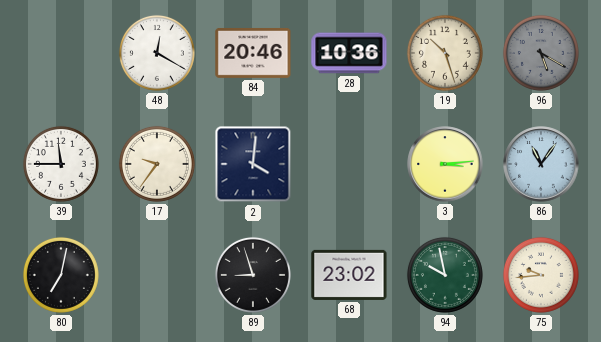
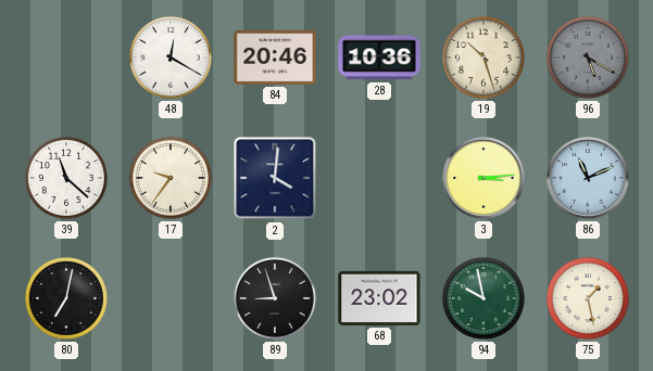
39: 11:45 -> 11:22 (66, 178)
86: 11:06 -> 11:11 (588, 178)
75: 9:44 -> 1:28 (588, 298)
